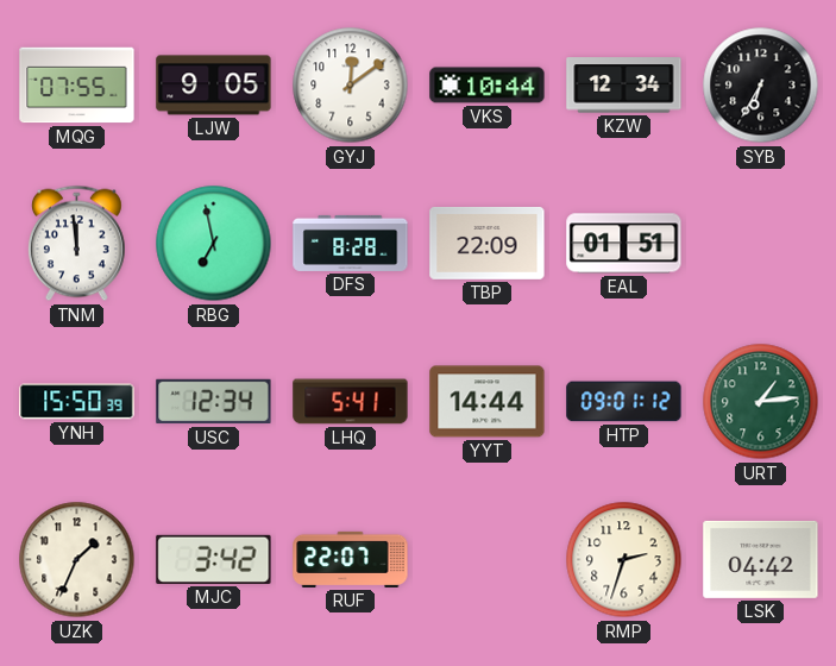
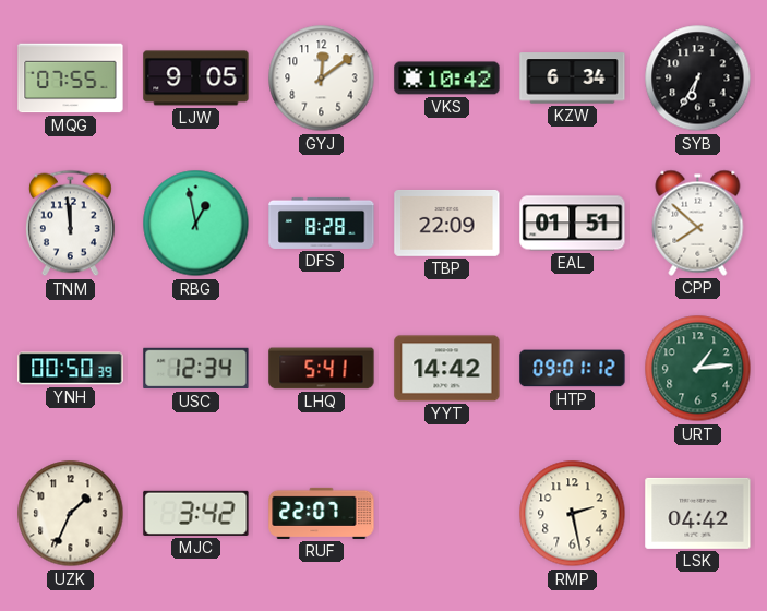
VKS: 10:44 -> 10:42 (447, 79)
KZW: 12:34 -> 6:34 (573, 79)
RBG: 6:58 -> 12:58 (196, 224)
CPP: none -> 7:52 (698, 223)
YNH: 15:50 -> 00:50 (71, 369)
YYT: 14:44 -> 14:42 (447, 369)
RMP: 2:33 -> 2:28 (573, 514)
